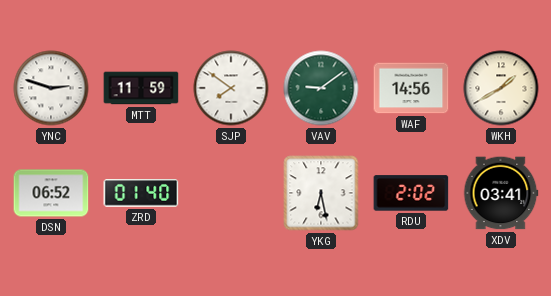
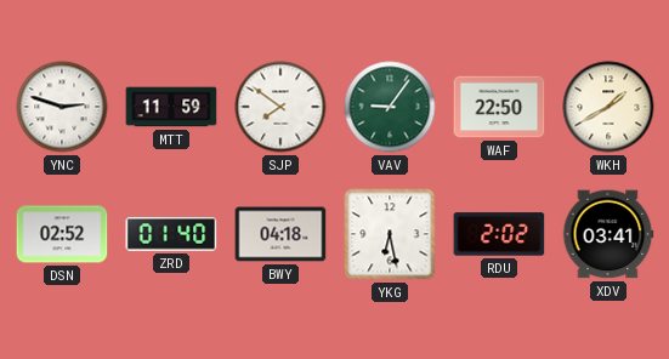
VAV: 9:09 -> 9:06 (390, 107)
WAF: 14:56 -> 22:50 (499, 107)
DSN: 06:52 -> 02:52 (62, 234)
BWY: none -> 04:18 (280, 234)
